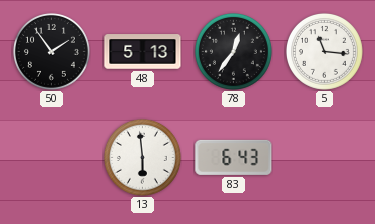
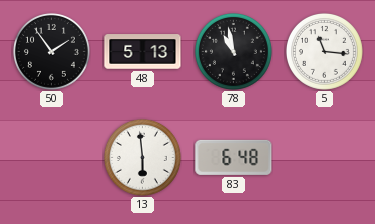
78: 12:36 -> 10:58 (233, 51)
83: 6:43 -> 6:48 (234, 157)
